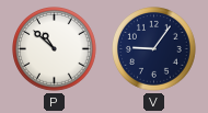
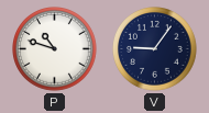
P: 10:52 -> 10:48 (55, 49)
